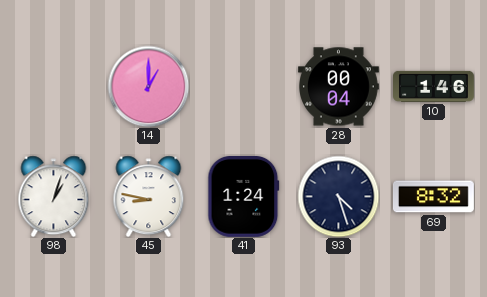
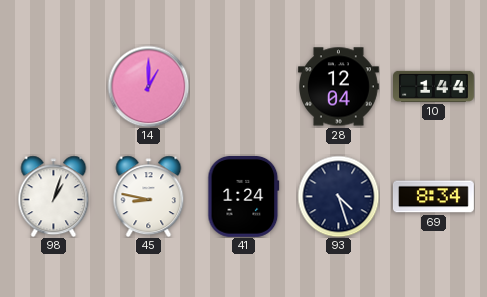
28: 00:04 -> 12:04 (339, 87)
10: 1:46 -> 1:44 (434, 86)
69: 8:32 -> 8:34 (434, 197)
